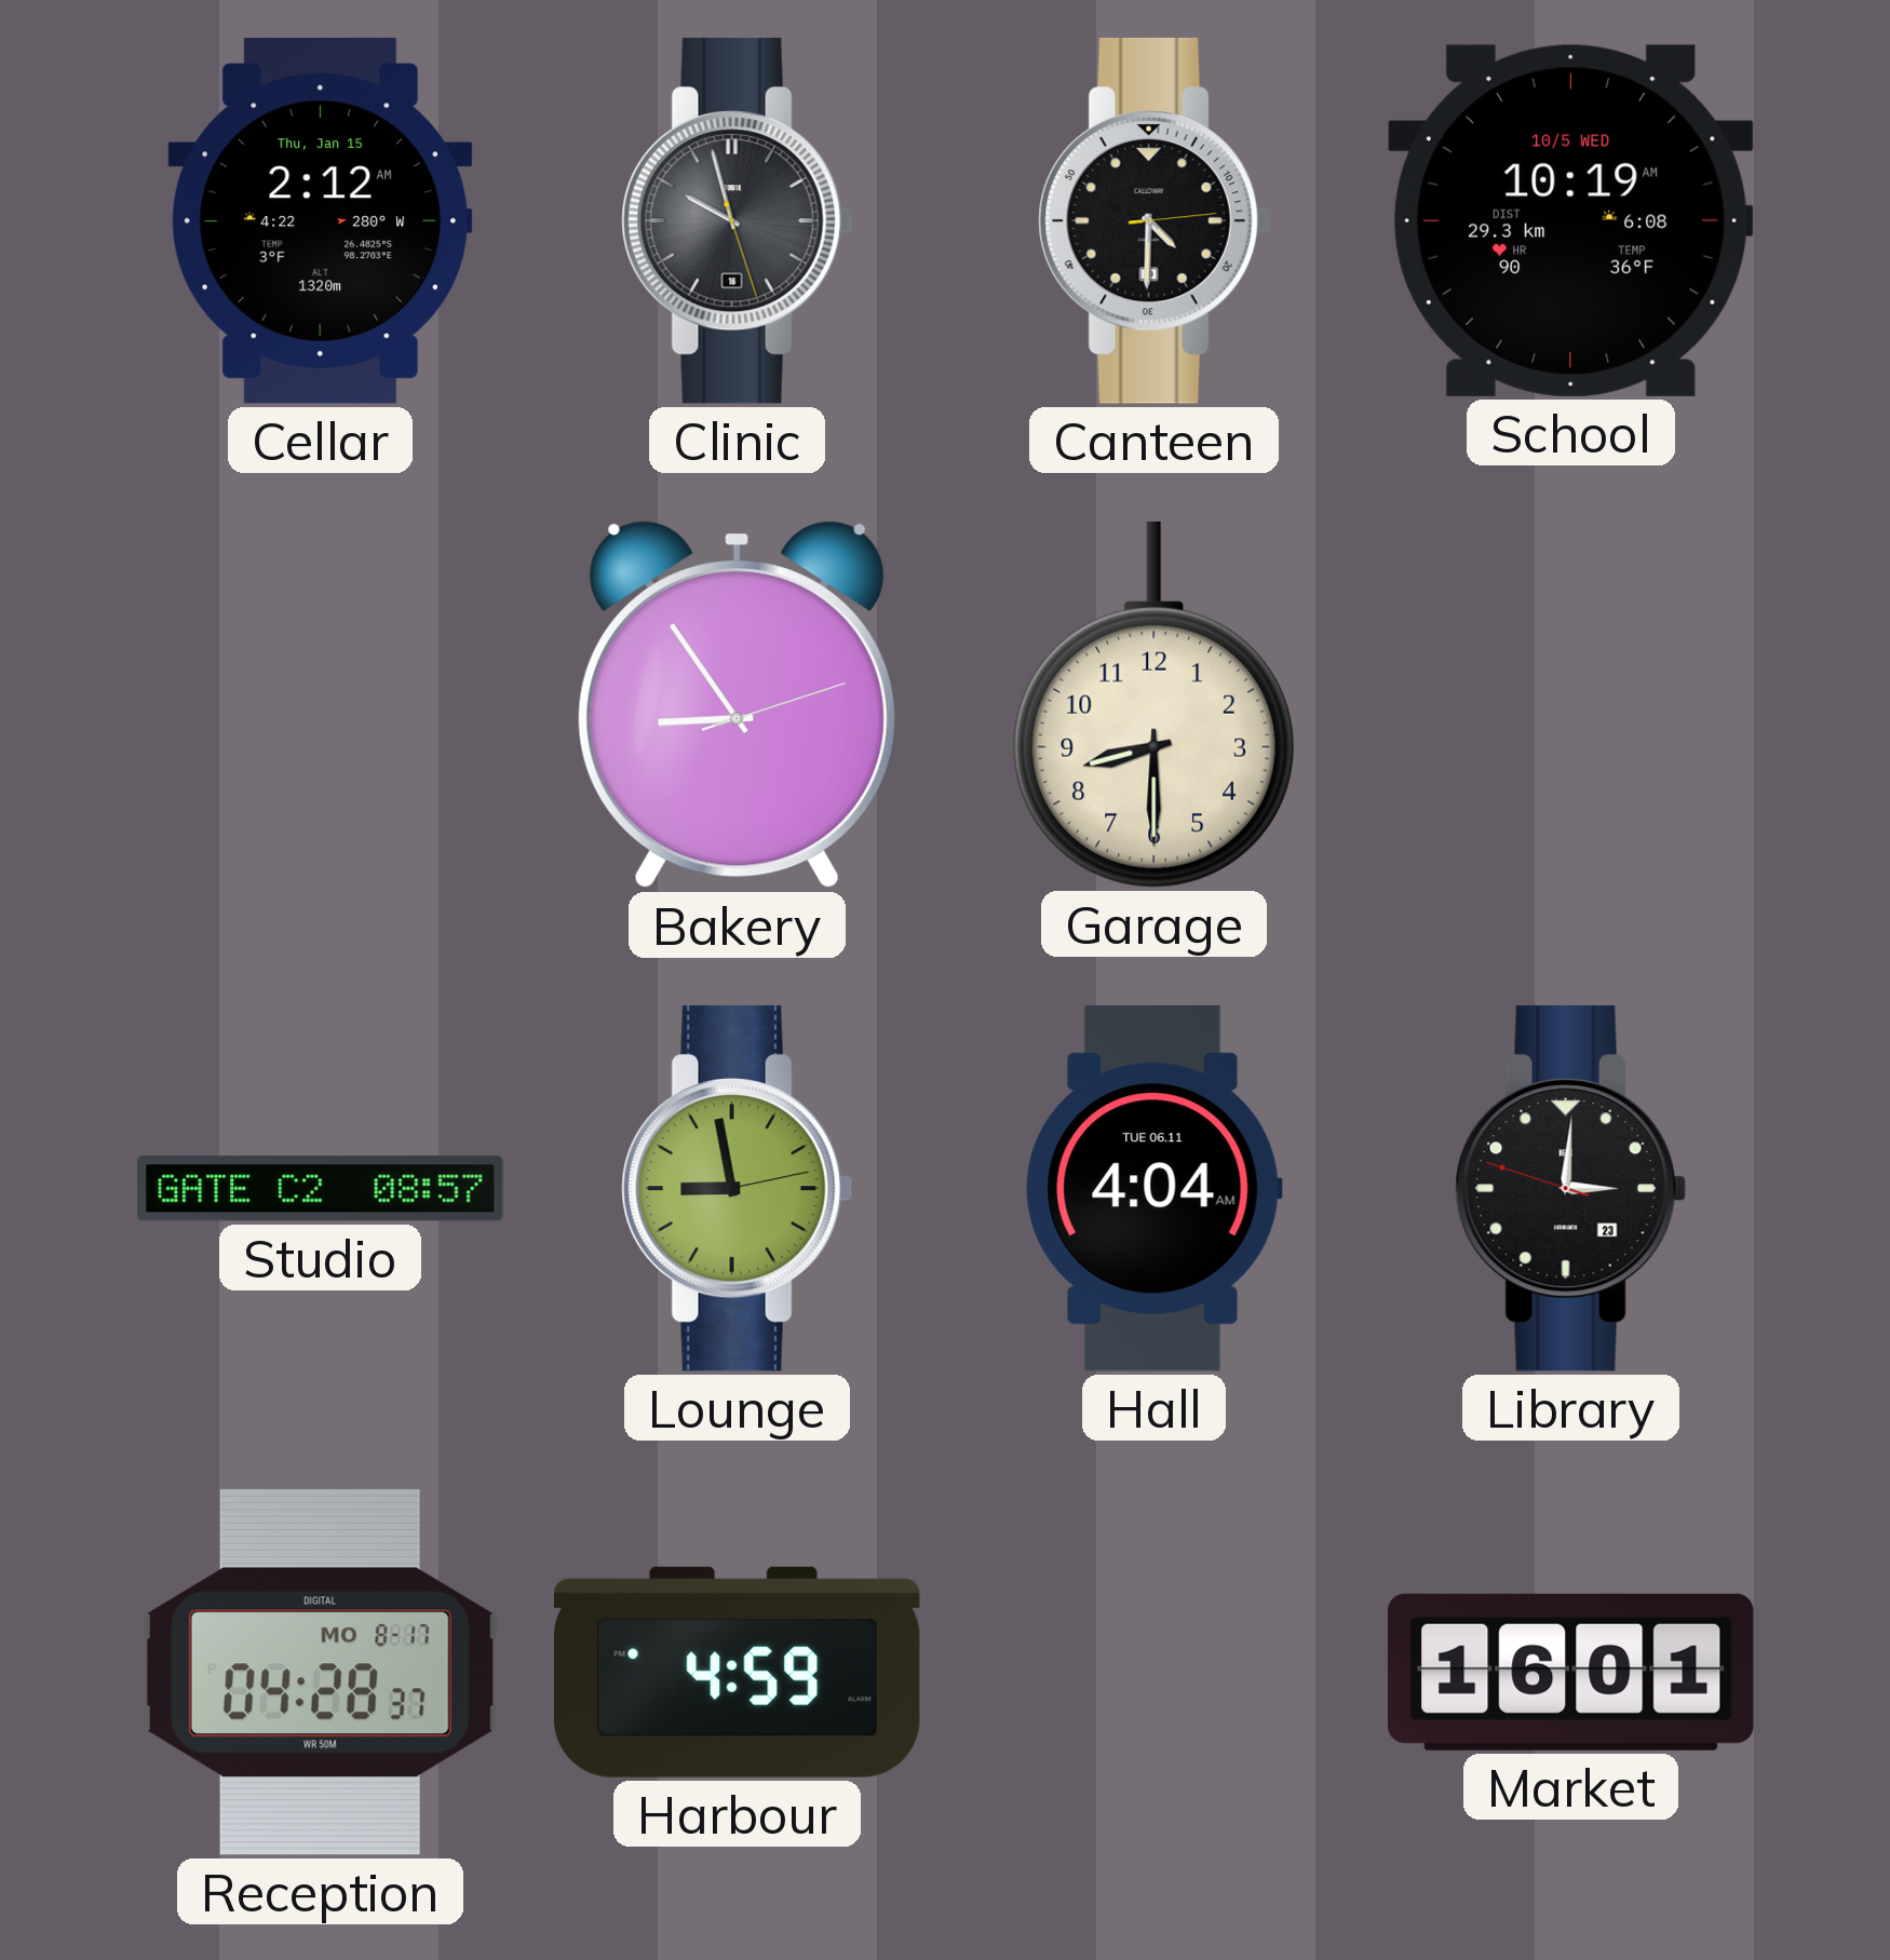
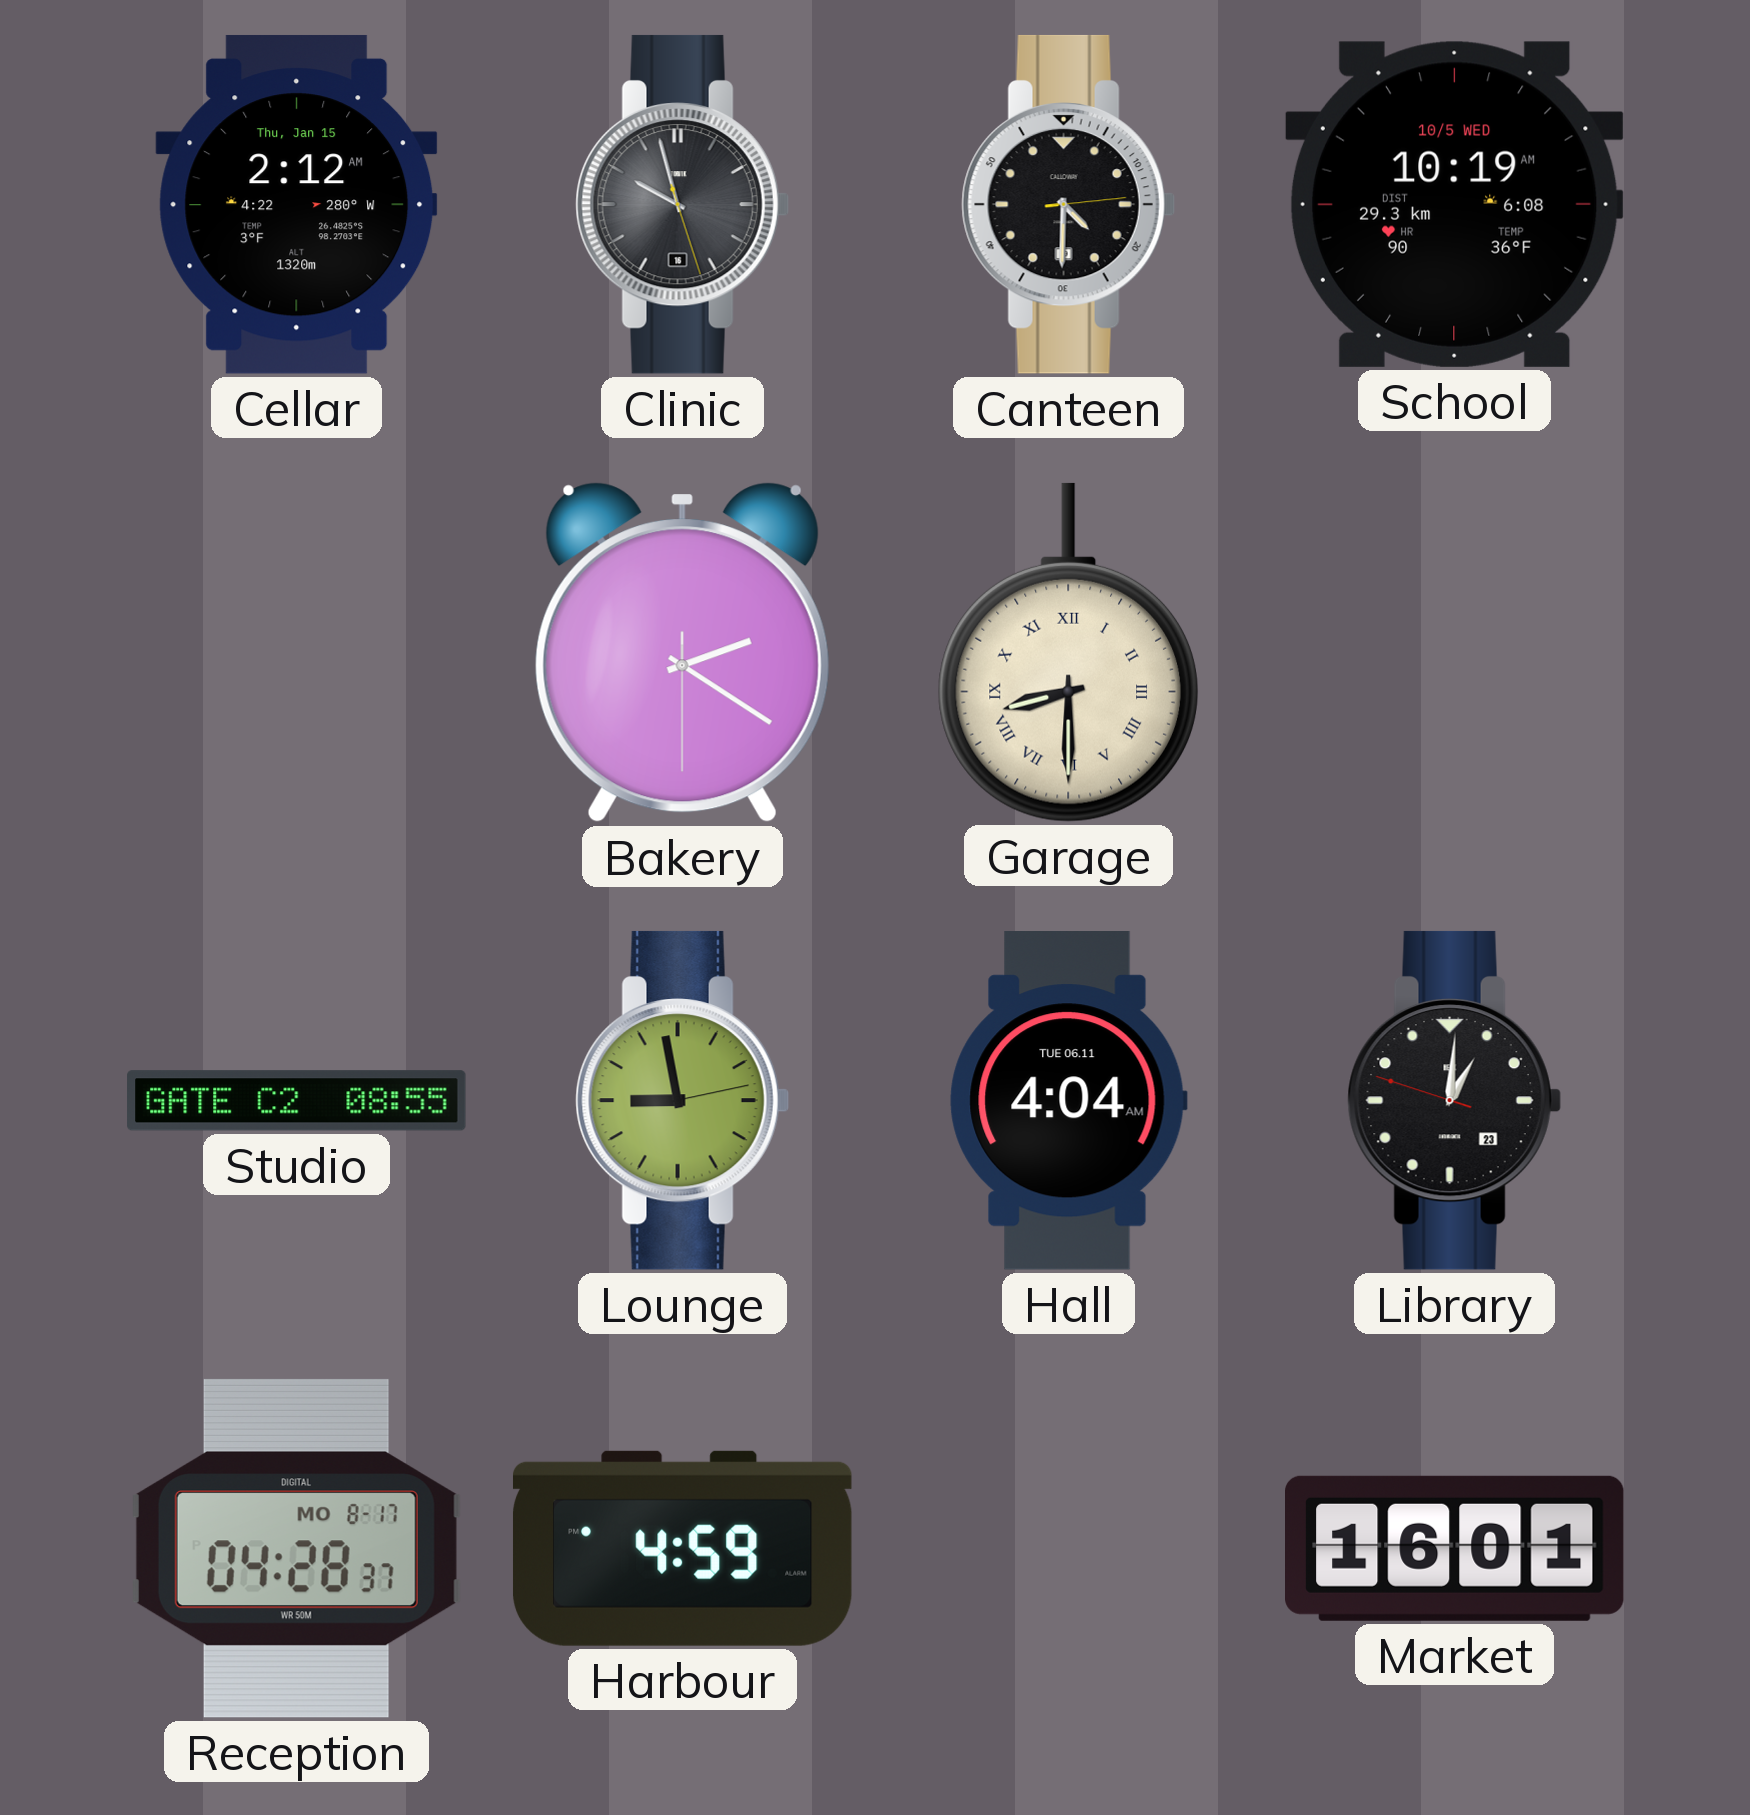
Bakery: 8:54 -> 2:20 (682, 653)
Garage numerals: Arabic -> Roman (1068, 652)
Studio: 08:57 -> 08:55 (297, 1101)
Library: 3:00 -> 1:00 (1454, 1100)
